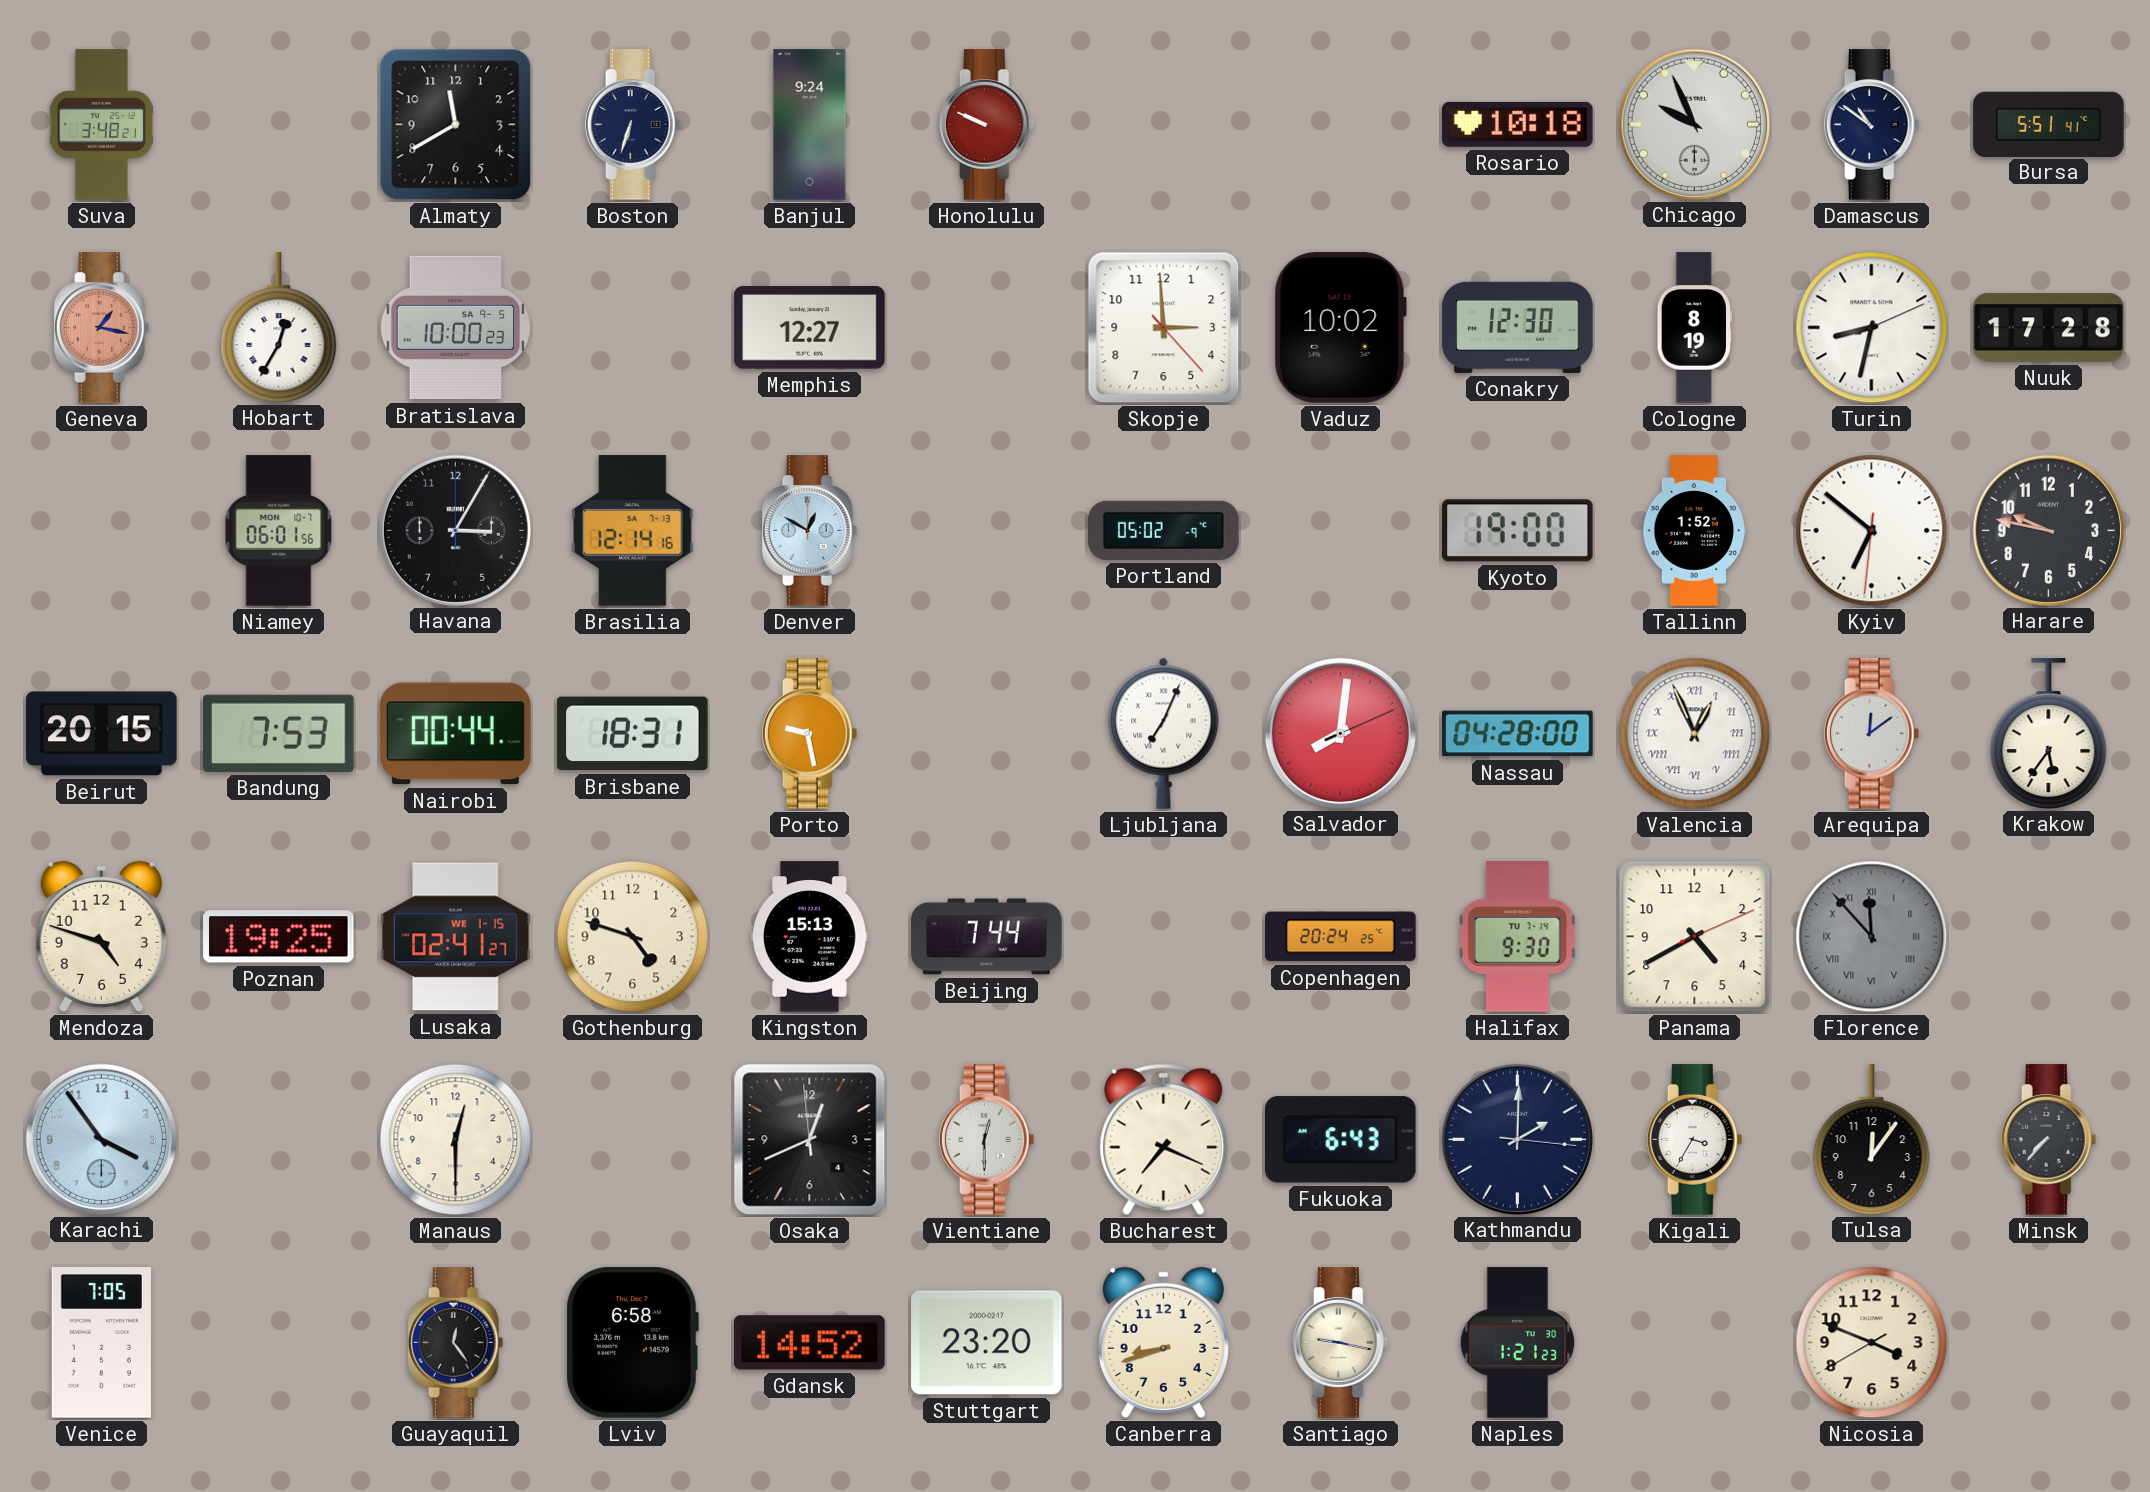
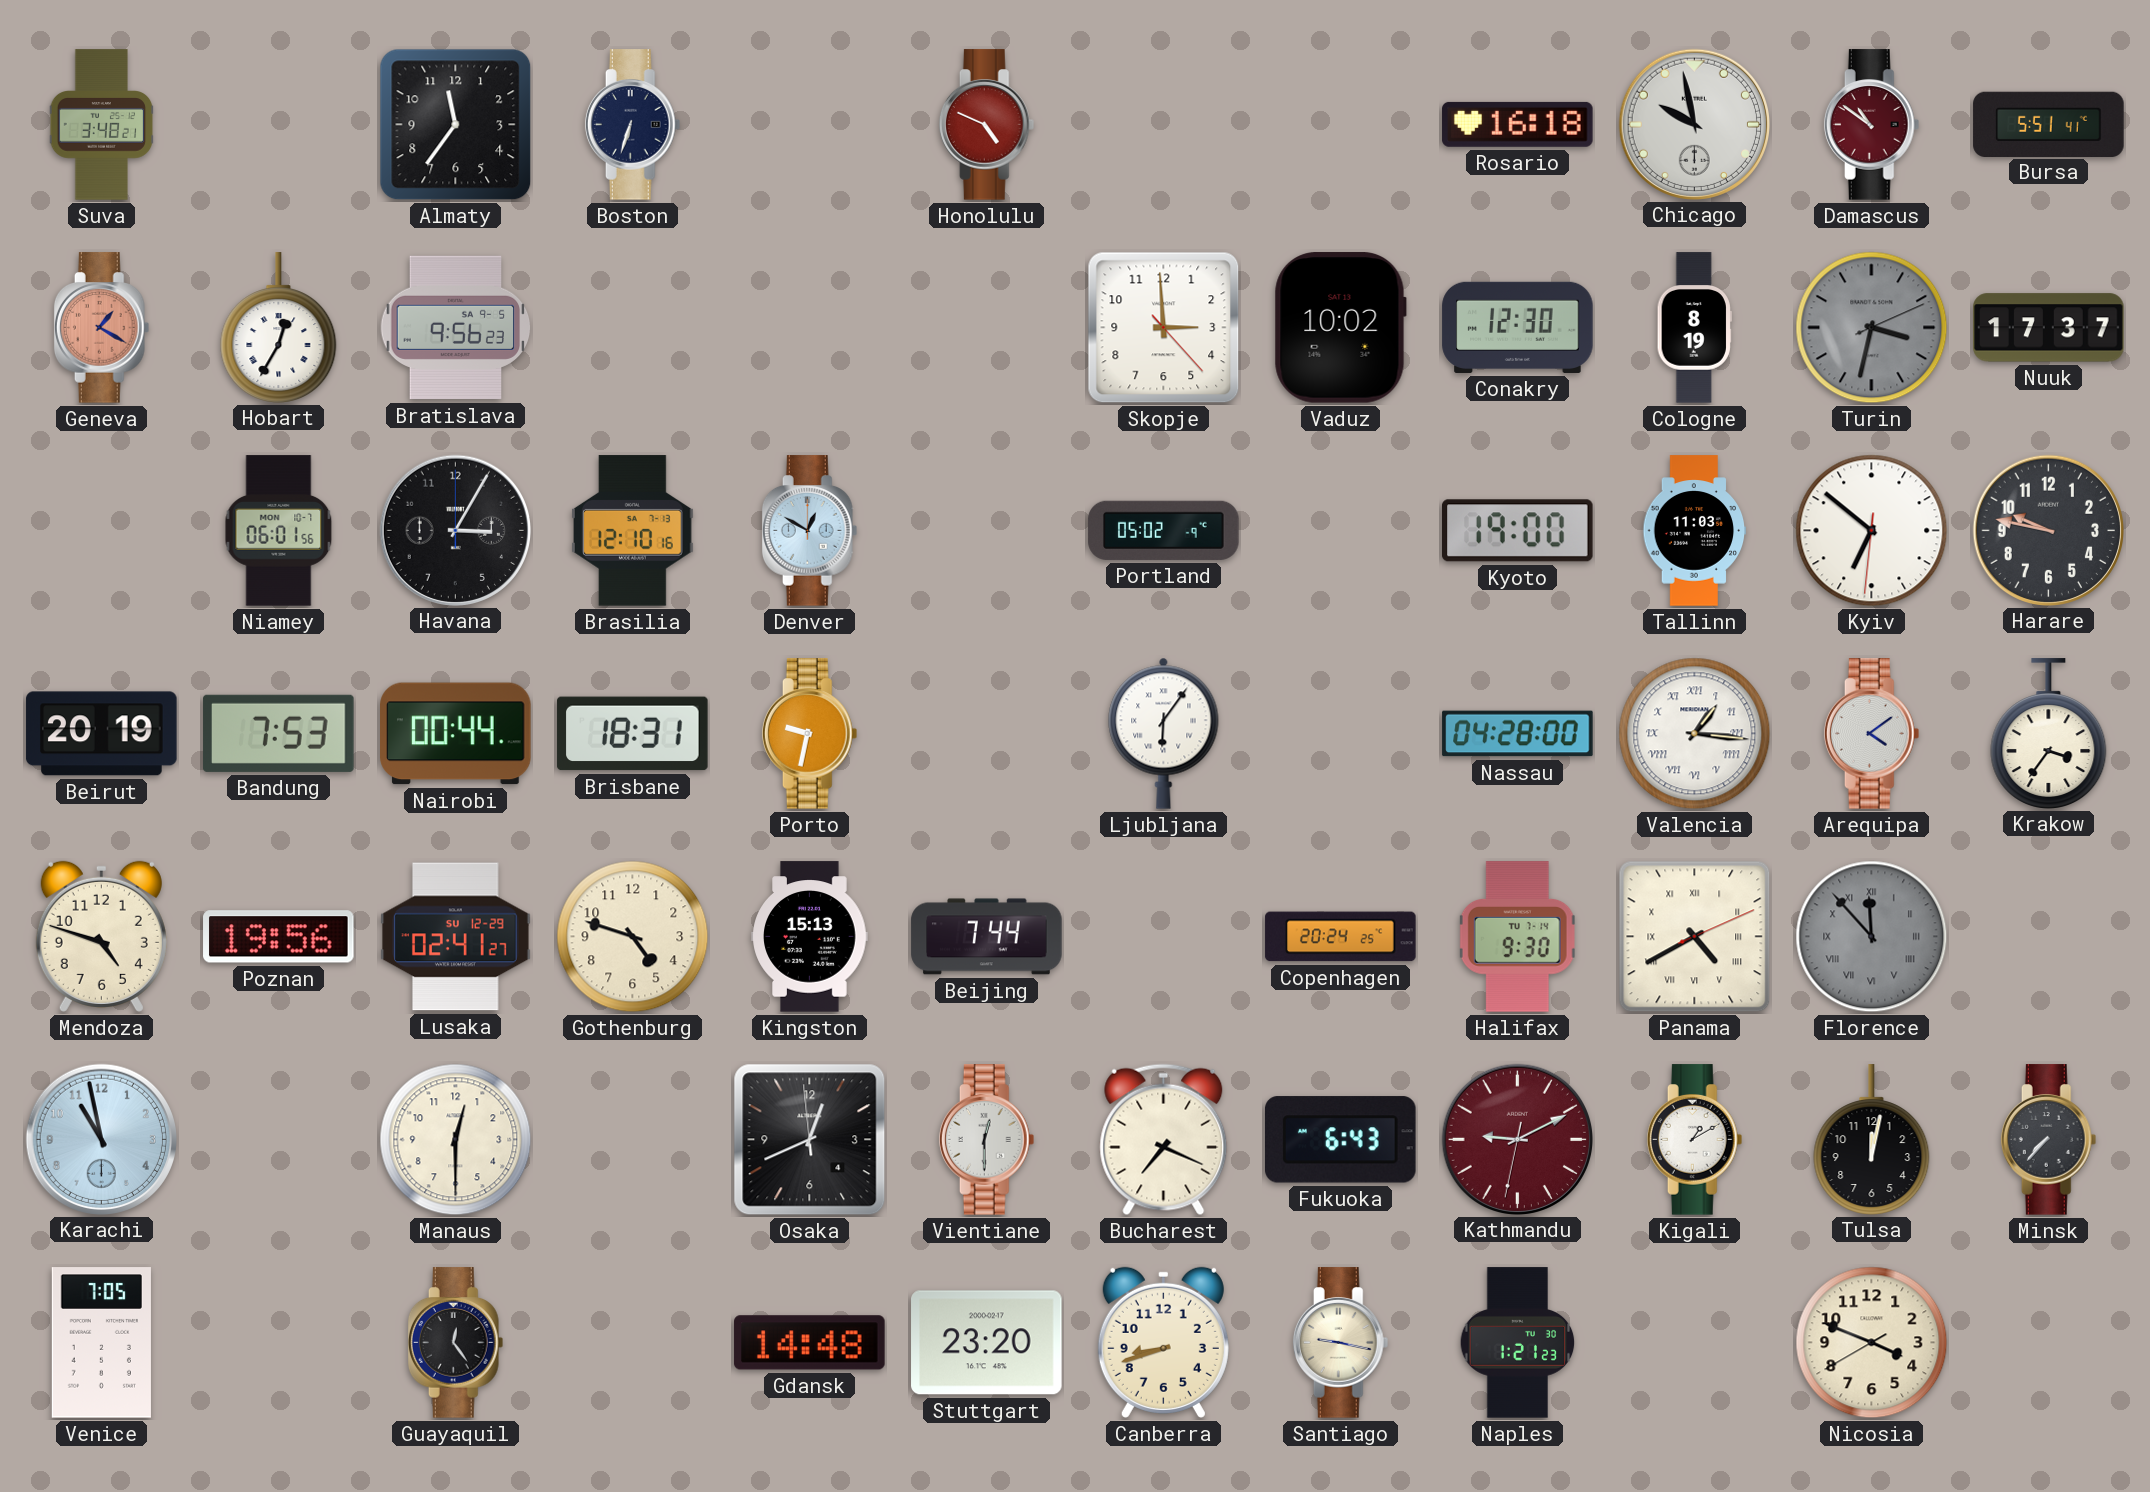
Almaty: 11:40 -> 11:36 (456, 125)
Banjul: 9:24 -> none (810, 125)
Honolulu: 9:49 -> 4:49 (987, 125)
Rosario: 10:18 -> 16:18 (1518, 124)
Chicago: 9:56 -> 9:58 (1694, 124)
Damascus dial: navy -> burgundy (1872, 125)
Geneva: 1:17 -> 1:20 (102, 328)
Bratislava: 10:00 -> 9:56 (456, 328)
Memphis: 12:27 -> none (810, 328)
Turin: 8:32 -> 3:32 (1872, 328)
Turin dial: white -> grey (1872, 328)
Nuuk: 17:28 -> 17:37 (2049, 328)
Brasilia: 12:14 -> 12:10 (633, 531)
Tallinn: 1:52 -> 11:03 (1695, 531)
Beirut: 20:15 -> 20:19 (102, 734)
Porto: 9:28 -> 9:32 (810, 734)
Ljubljana: 7:04 -> 6:06 (1164, 733)
Salvador: 8:01 -> none (1340, 733)
Valencia: 12:56 -> 1:16 (1695, 734)
Arequipa: 12:09 -> 4:09 (1872, 734)
Krakow: 5:36 -> 3:36 (2049, 733)
Poznan: 19:25 -> 19:56 (279, 937)
Lusaka date: WE 1-15 -> SU 12-29 (456, 937)
Panama numerals: Arabic -> Roman (1695, 937)
Karachi: 3:54 -> 10:58 (101, 1139)
Kathmandu: 2:00 -> 9:10 (1517, 1139)
Kathmandu dial: navy -> burgundy (1517, 1139)
Kigali: 3:35 -> 1:10 (1695, 1140)
Tulsa: 12:06 -> 12:02 (1872, 1139)
Lviv: 6:58 -> none (632, 1343)
Gdansk: 14:52 -> 14:48 (810, 1343)
